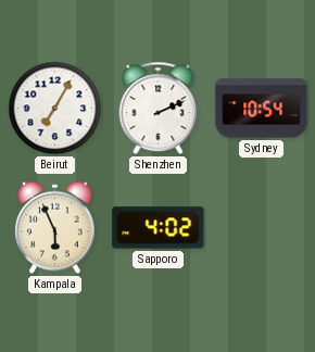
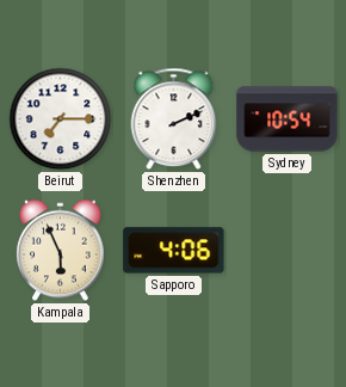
Beirut: 7:05 -> 7:15 (61, 119)
Sapporo: 4:02 -> 4:06 (174, 251)
